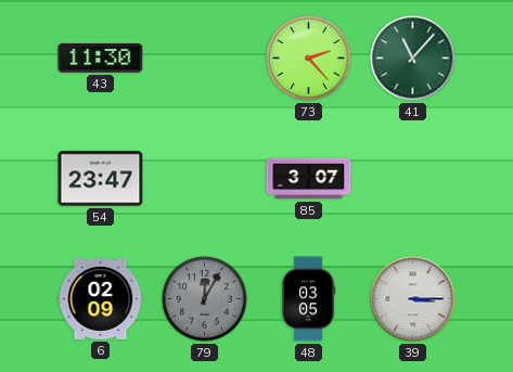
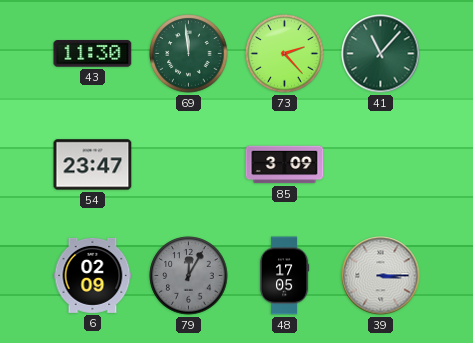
69: none -> 11:59 (189, 54)
85: 3:07 -> 3:09 (285, 165)
48: 03:05 -> 17:05 (284, 276)
